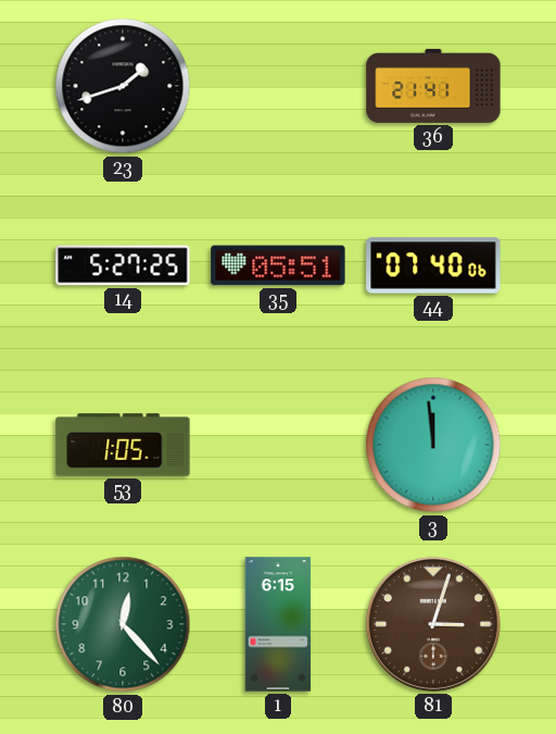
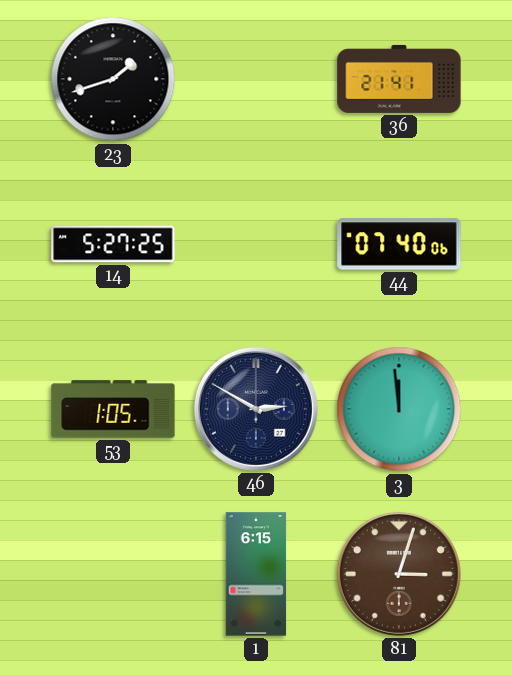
35: 05:51 -> none (278, 265)
46: none -> 2:50 (256, 409)
80: 12:23 -> none (123, 624)
